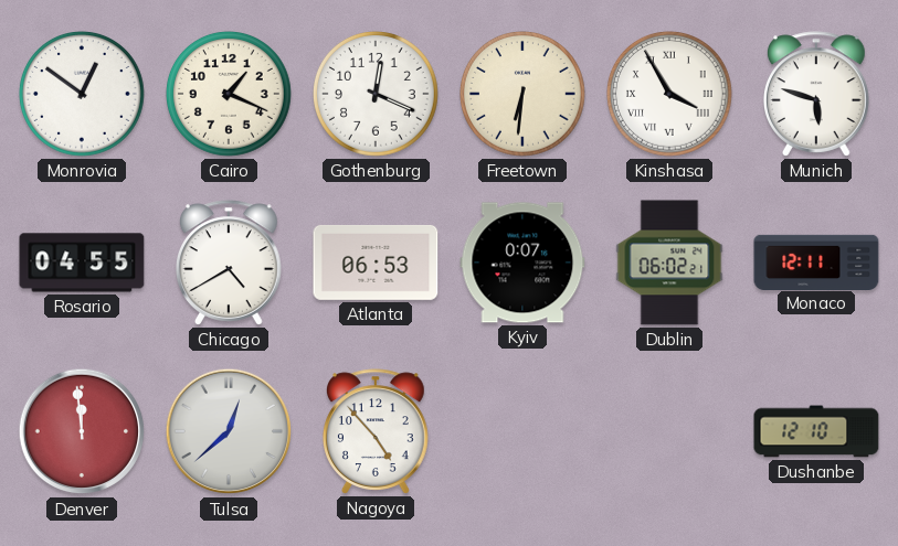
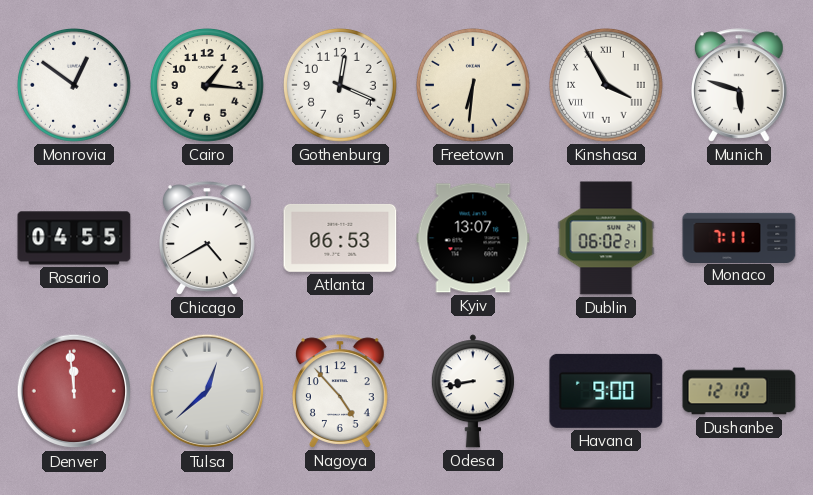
Cairo: 1:19 -> 1:16 (208, 86)
Kyiv: 0:07 -> 13:07 (473, 238)
Monaco: 12:11 -> 7:11 (739, 237)
Odesa: none -> 8:43 (473, 391)
Havana: none -> 9:00 (606, 391)
